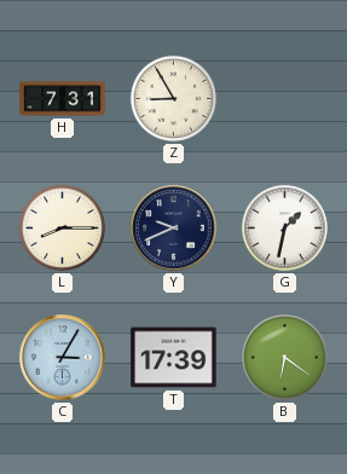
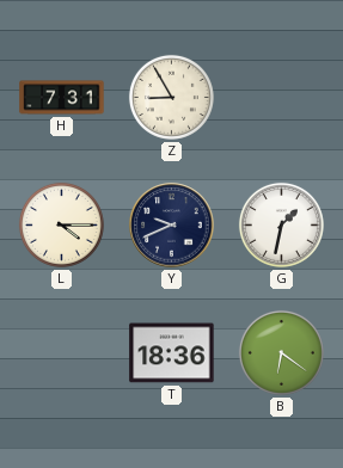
L: 8:15 -> 4:15 (61, 224)
C: 3:05 -> none (63, 358)
T: 17:39 -> 18:36 (172, 353)
